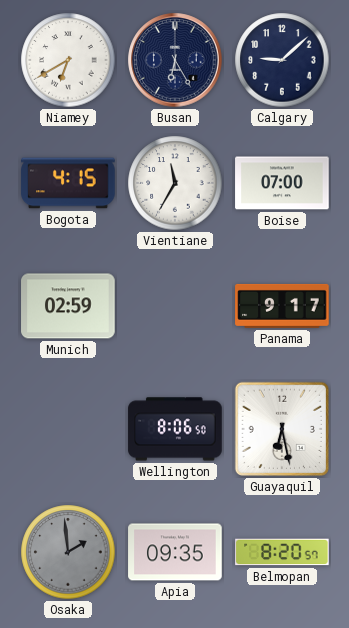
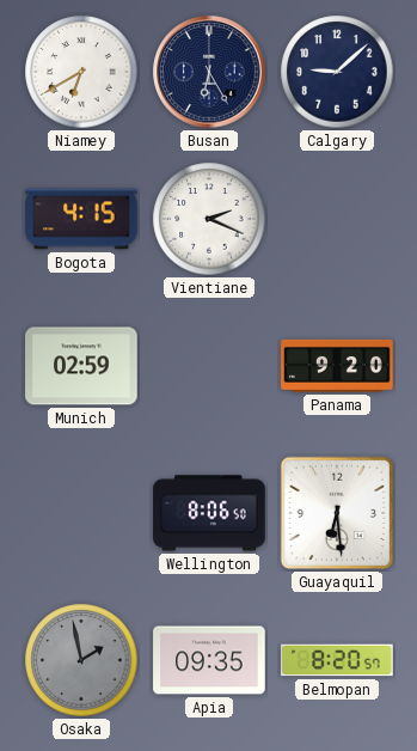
Vientiane: 11:35 -> 2:19 (209, 219)
Boise: 07:00 -> none (282, 183)
Panama: 9:17 -> 9:20 (337, 366)
Guayaquil: 6:28 -> 6:29 (337, 513)
Osaka: 1:59 -> 1:58 (81, 660)
